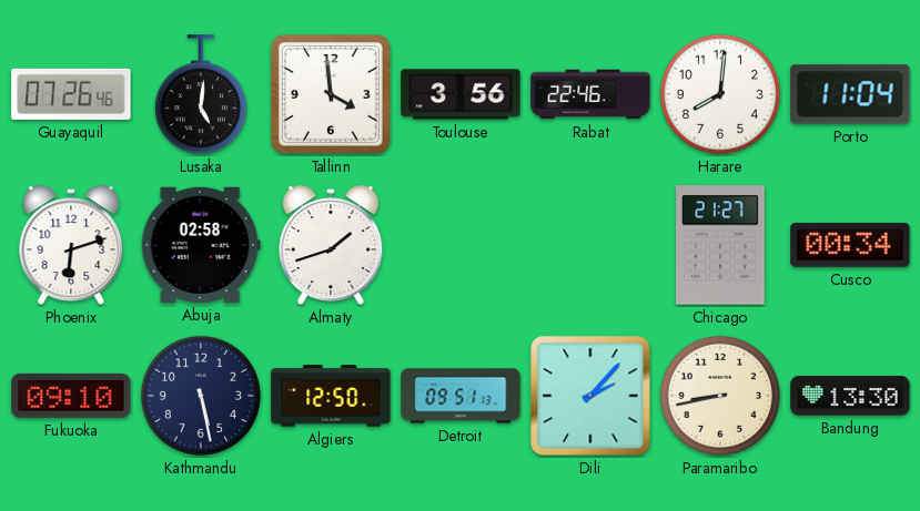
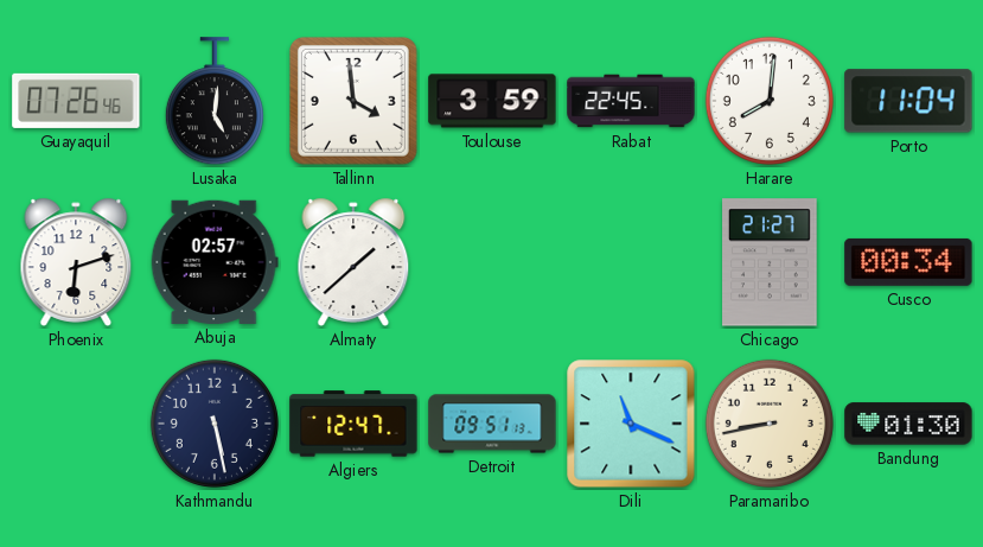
Toulouse: 3:56 -> 3:59 (492, 101)
Rabat: 22:46 -> 22:45 (631, 101)
Abuja: 02:58 -> 02:57 (215, 262)
Almaty: 1:42 -> 1:38 (353, 262)
Fukuoka: 09:10 -> none (71, 396)
Algiers: 12:50 -> 12:47 (353, 424)
Dili: 2:07 -> 11:19 (631, 424)
Bandung: 13:30 -> 01:30 (908, 424)
